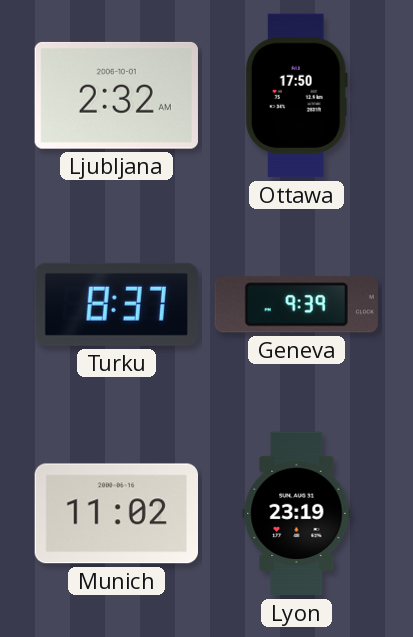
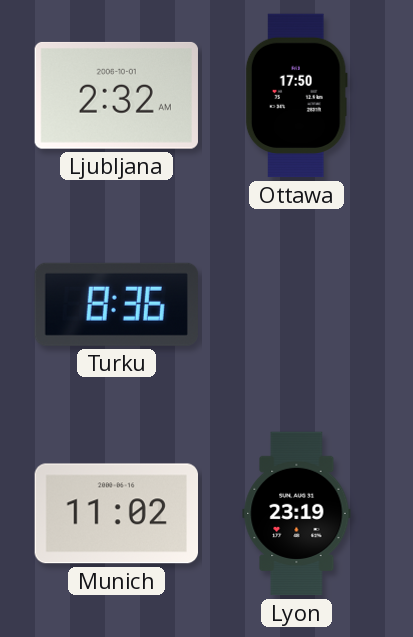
Turku: 8:37 -> 8:36 (116, 304)
Geneva: 9:39 -> none (296, 305)
